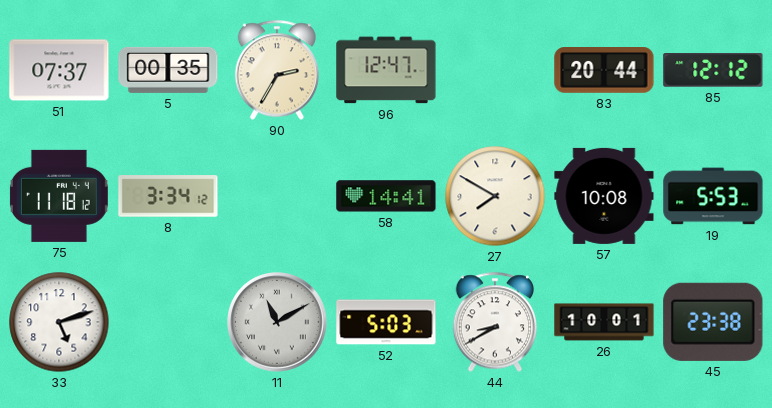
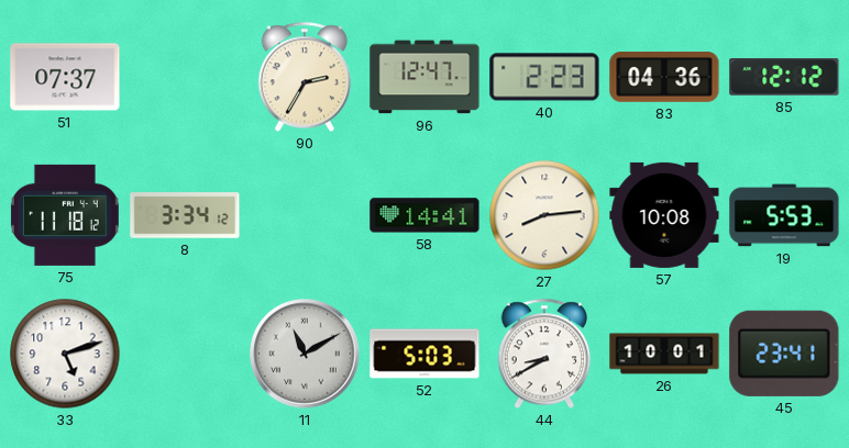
5: 00:35 -> none (168, 70)
40: none -> 2:23 (544, 77)
83: 20:44 -> 04:36 (664, 78)
27: 7:50 -> 8:14 (544, 215)
45: 23:38 -> 23:41 (784, 354)
